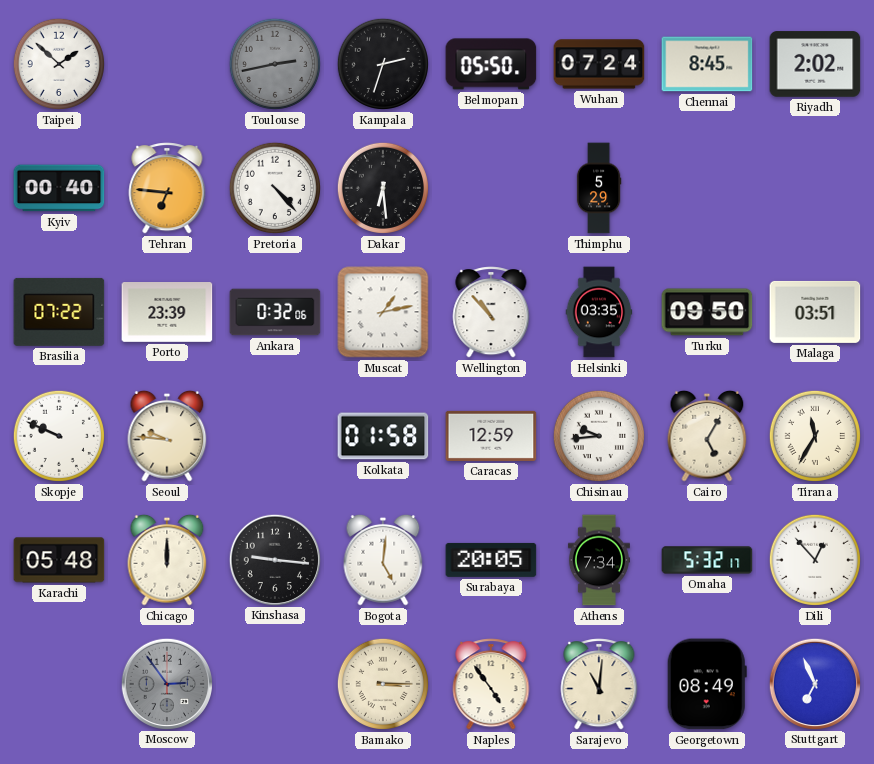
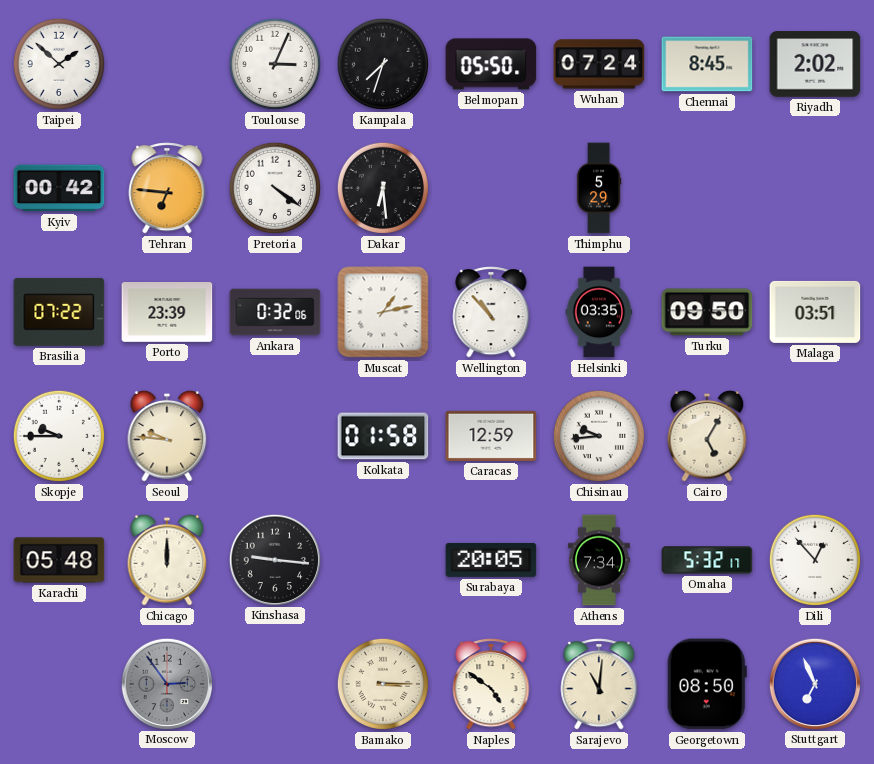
Toulouse: 2:43 -> 3:04 (275, 64)
Toulouse dial: grey -> white (275, 64)
Kampala: 2:33 -> 7:33 (383, 64)
Kyiv: 00:40 -> 00:42 (59, 188)
Pretoria: 4:23 -> 4:21 (275, 188)
Skopje: 9:49 -> 9:45 (59, 436)
Tirana: 11:35 -> none (815, 436)
Bogota: 5:01 -> none (383, 560)
Naples: 4:54 -> 4:51 (491, 684)
Georgetown: 08:49 -> 08:50 (707, 684)
